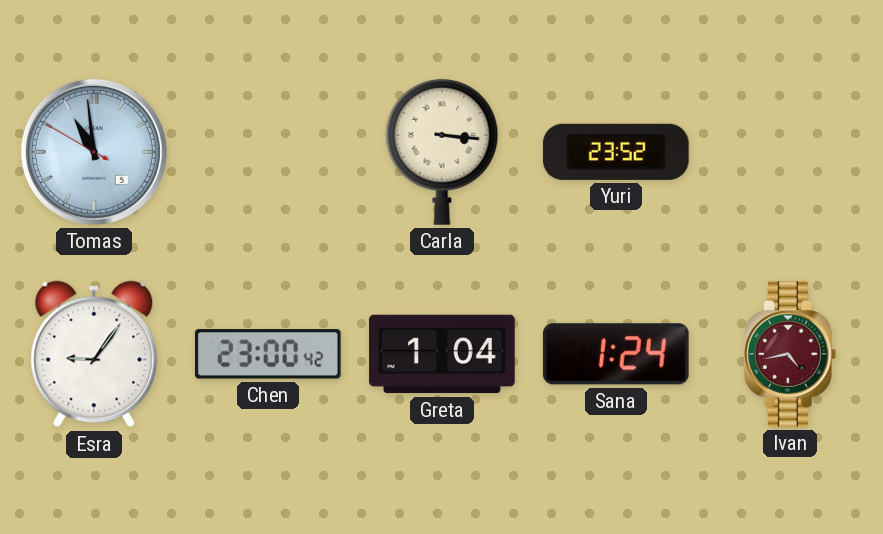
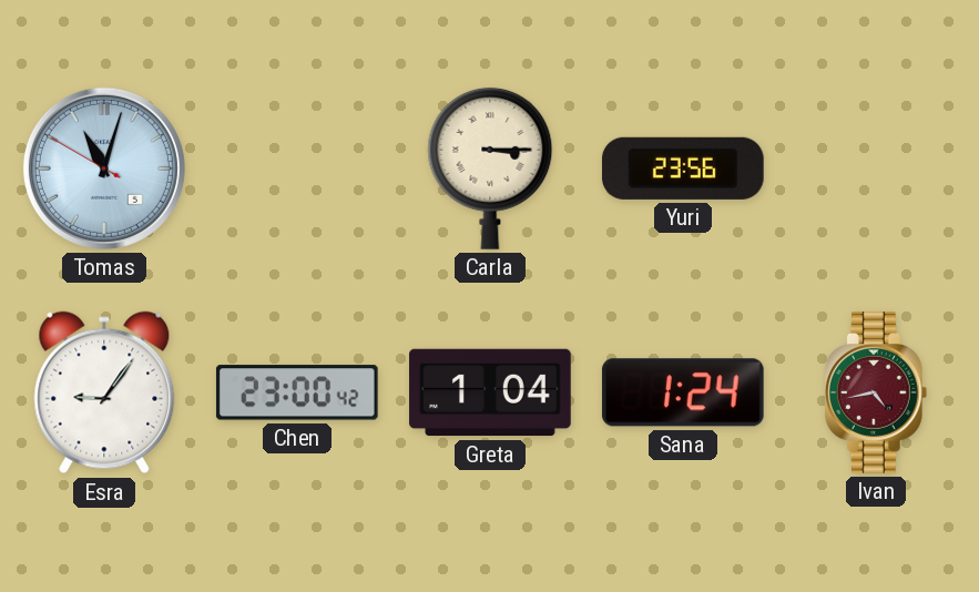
Tomas: 10:58 -> 11:02 (104, 169)
Carla: 3:16 -> 3:15 (490, 169)
Yuri: 23:52 -> 23:56 (683, 169)
